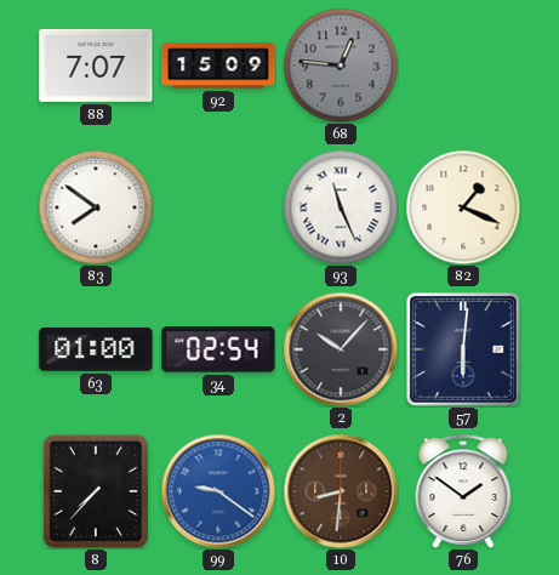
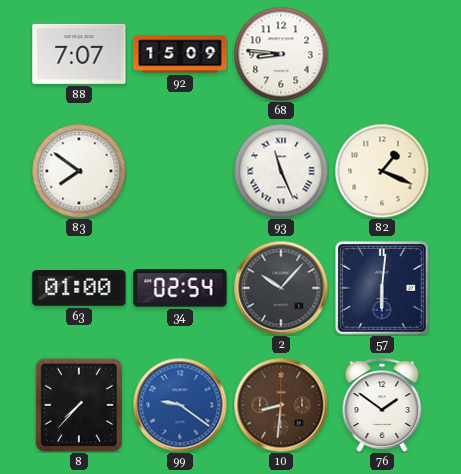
68: 12:46 -> 8:46 (281, 54)
68 dial: grey -> white (281, 54)
